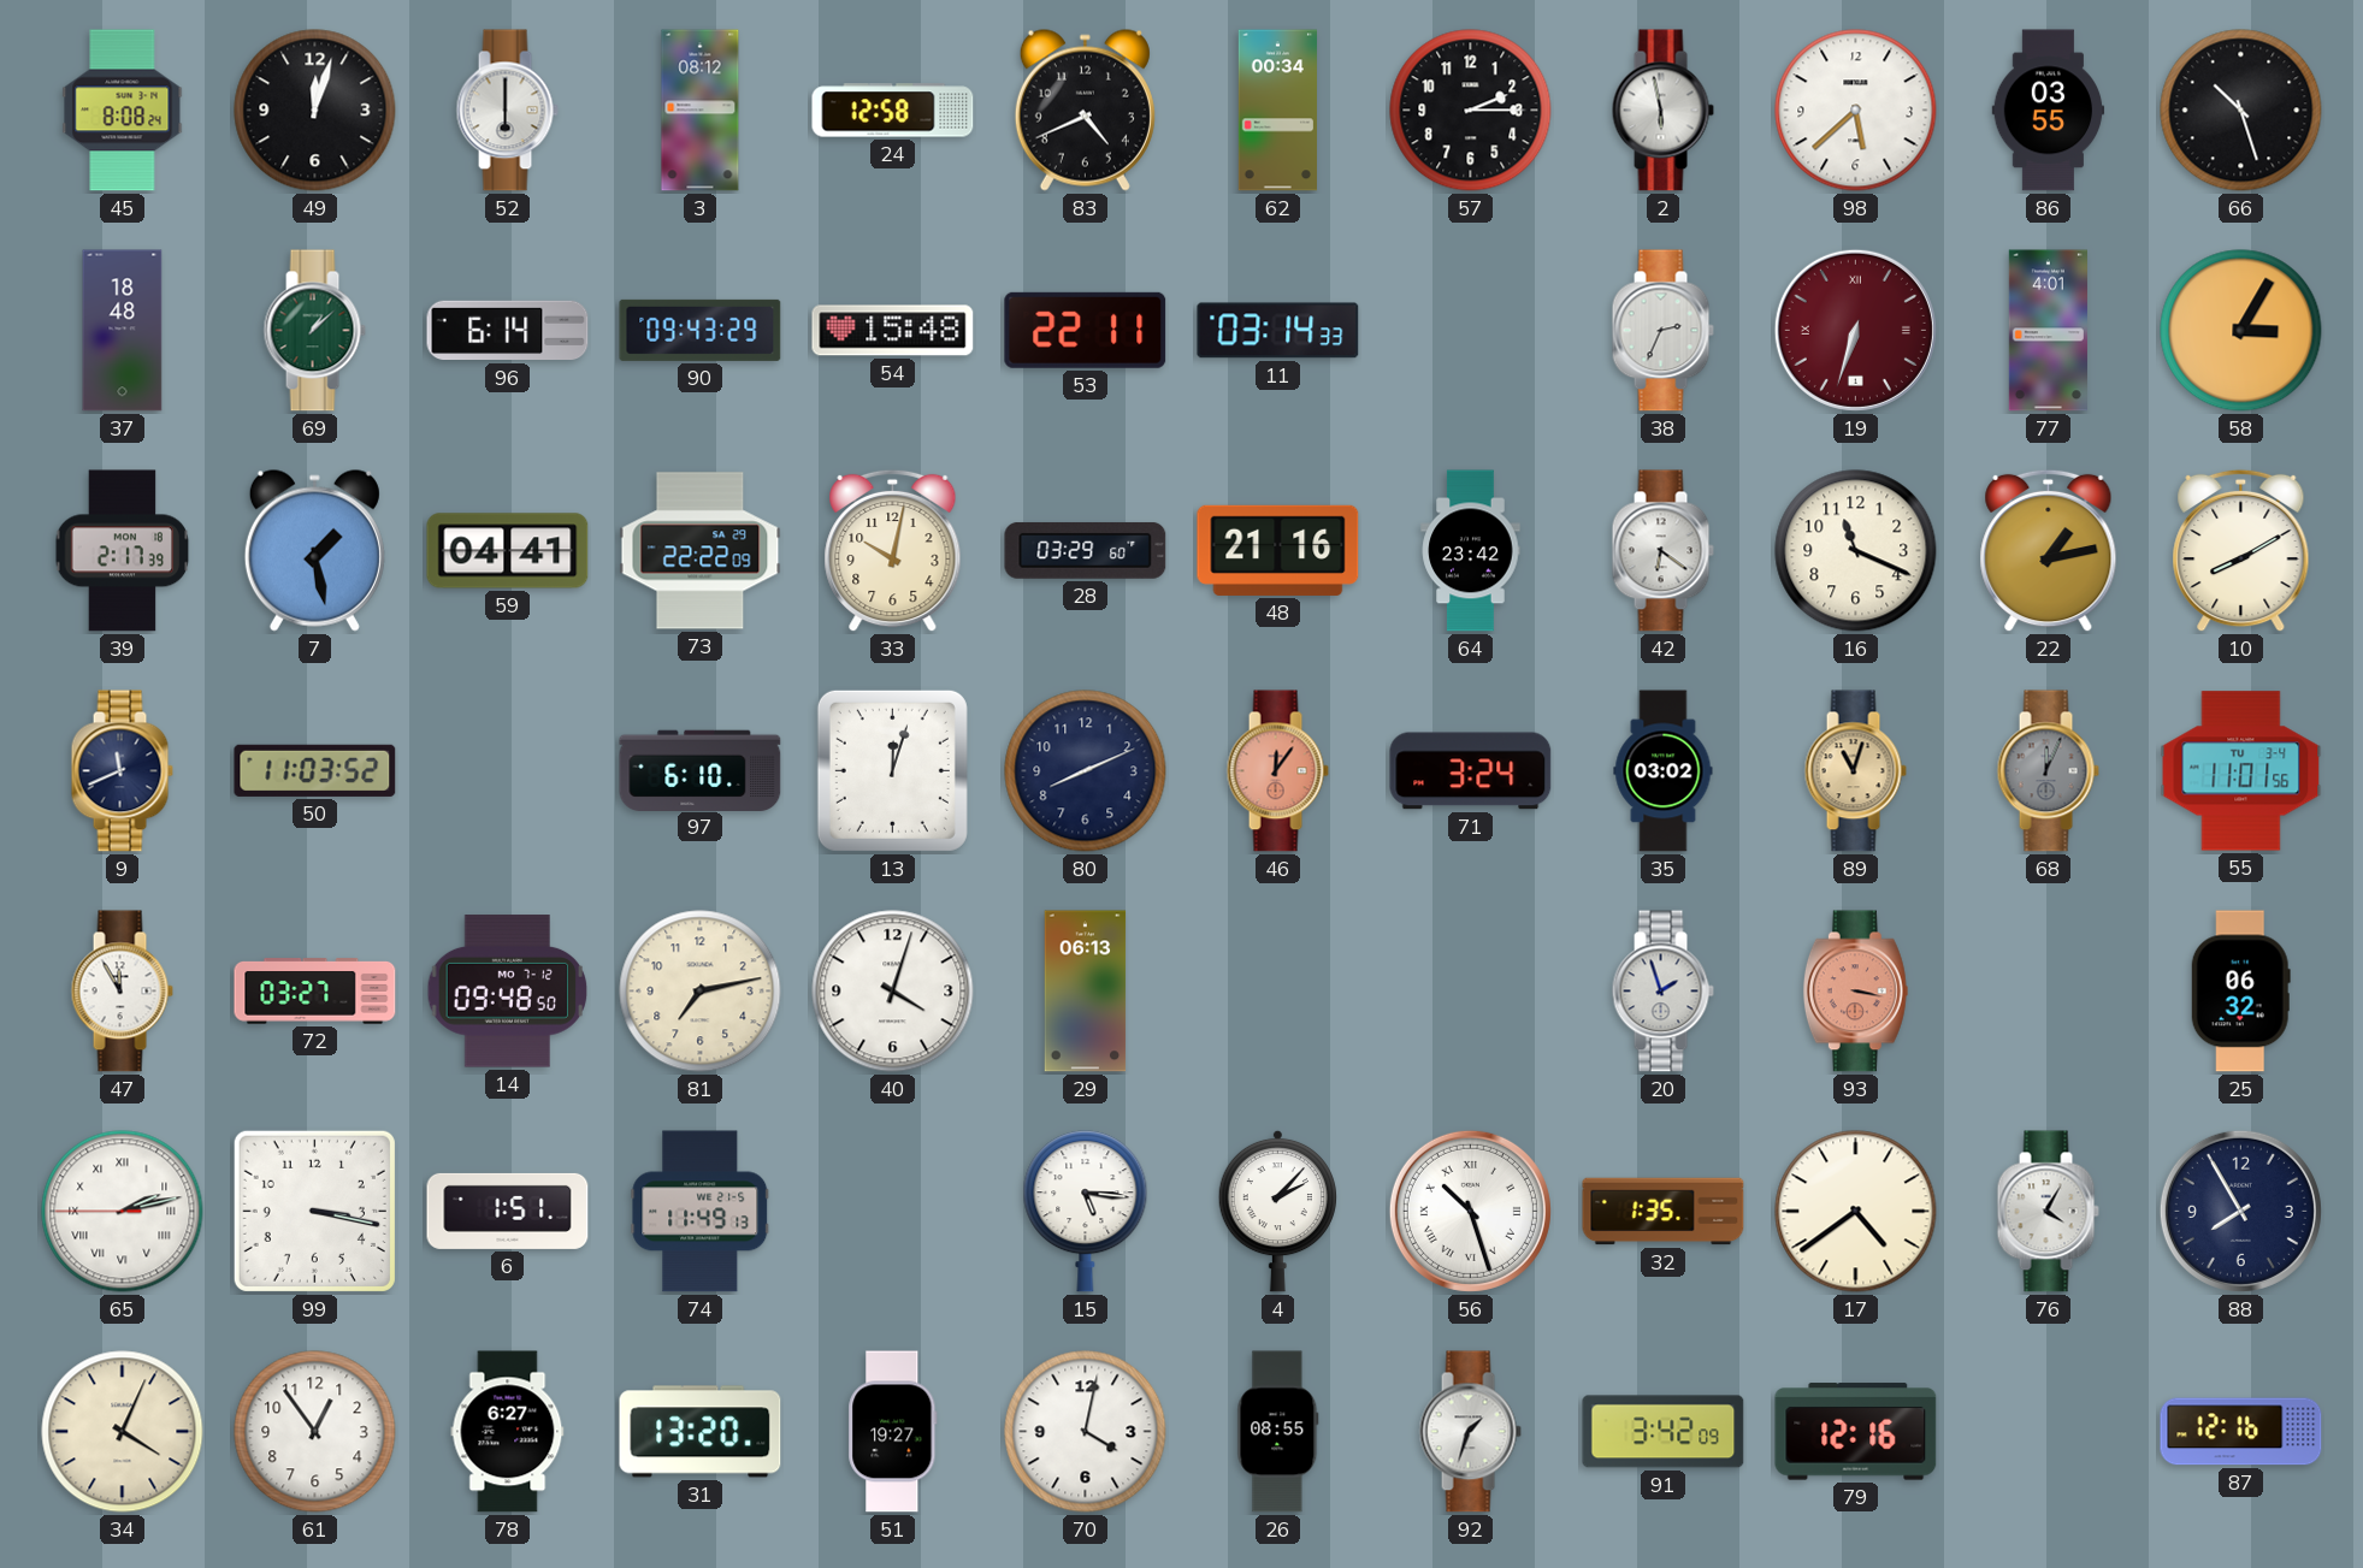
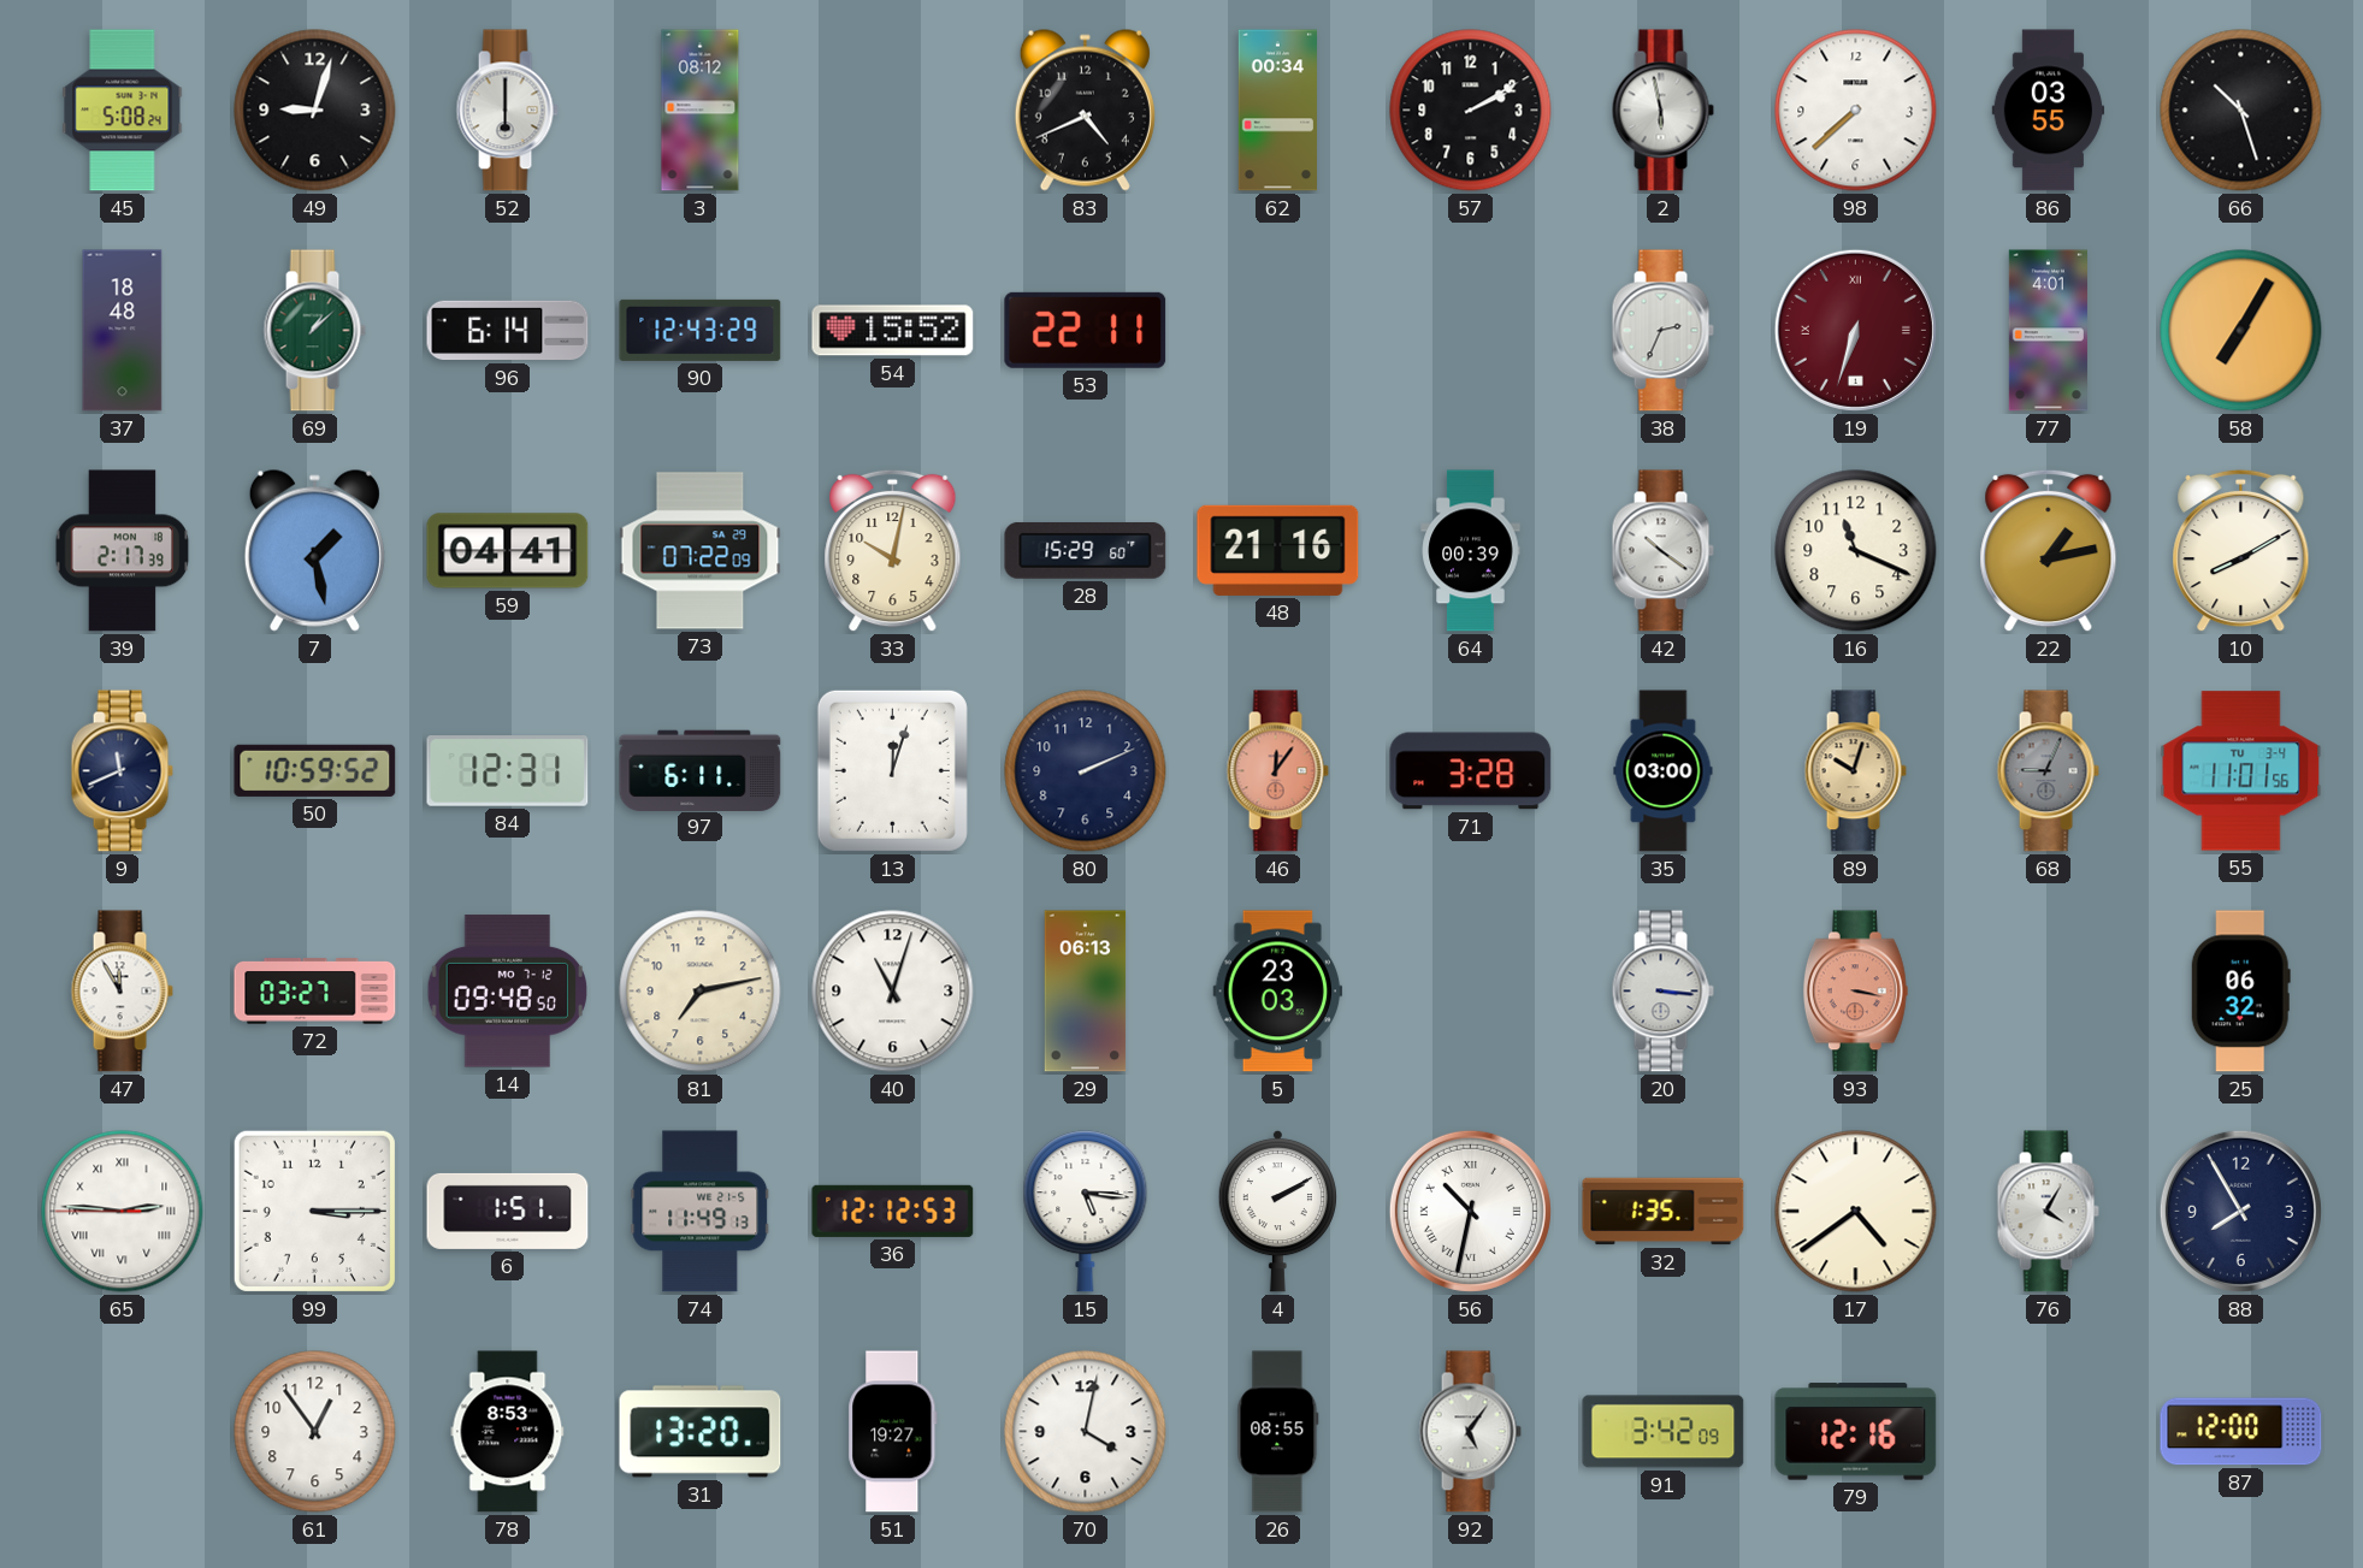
45: 8:08 -> 5:08 (123, 111)
49: 12:03 -> 9:03 (315, 111)
24: 12:58 -> none (893, 111)
57: 2:15 -> 2:10 (1471, 111)
98: 5:38 -> 7:38 (1856, 111)
90: 09:43 -> 12:43 (701, 330)
54: 15:48 -> 15:52 (893, 331)
11: 03:14 -> none (1278, 331)
58: 3:05 -> 7:05 (2241, 331)
73: 22:22 -> 07:22 (701, 551)
28: 03:29 -> 15:29 (1086, 551)
64: 23:42 -> 00:39 (1471, 551)
42: 6:21 -> 10:21 (1662, 551)
50: 11:03 -> 10:59 (315, 770)
84: none -> 12:31 (508, 771)
97: 6:10 -> 6:11 (701, 770)
80: 8:11 -> 2:11 (1086, 771)
71: 3:24 -> 3:28 (1471, 771)
35: 03:02 -> 03:00 (1664, 771)
89: 11:03 -> 10:03 (1855, 771)
68: 12:04 -> 9:04 (2048, 771)
40: 4:03 -> 11:03 (893, 992)
5: none -> 23:03 (1278, 992)
20: 1:57 -> 3:16 (1662, 992)
65: 2:12 -> 2:45 (123, 1212)
99: 3:17 -> 3:15 (314, 1211)
36: none -> 12:12 (893, 1211)
4: 2:07 -> 2:10 (1277, 1211)
56: 10:27 -> 10:32 (1470, 1211)
34: 4:04 -> none (123, 1432)
78: 6:27 -> 8:53 (508, 1432)
92: 1:33 -> 5:06 (1470, 1432)
87: 12:16 -> 12:00 (2241, 1432)
